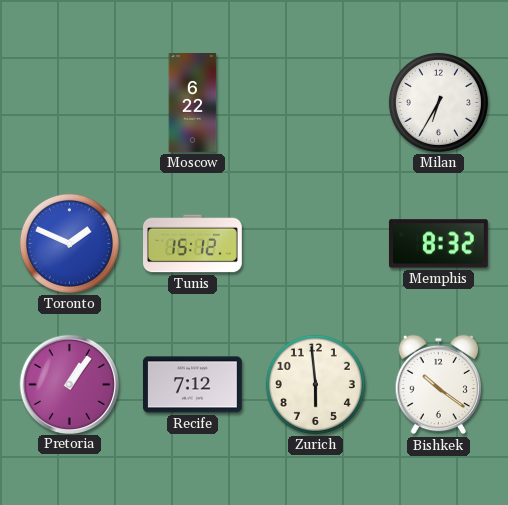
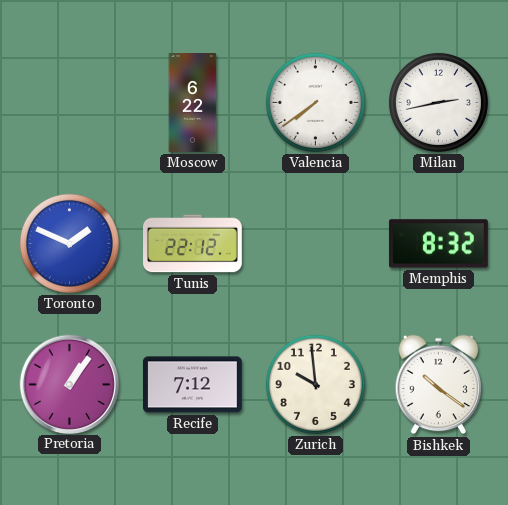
Valencia: none -> 7:39 (315, 102)
Milan: 6:35 -> 2:43 (438, 102)
Tunis: 15:12 -> 22:12 (193, 244)
Zurich: 5:59 -> 9:59 (315, 384)
